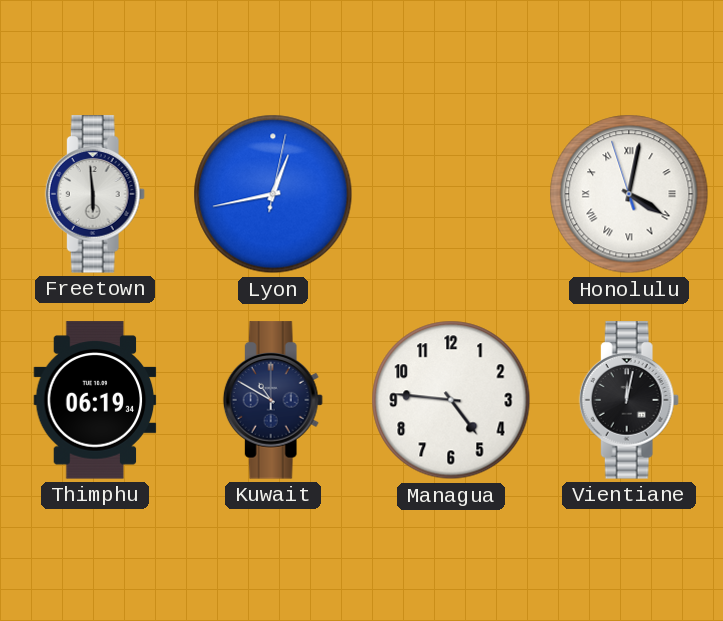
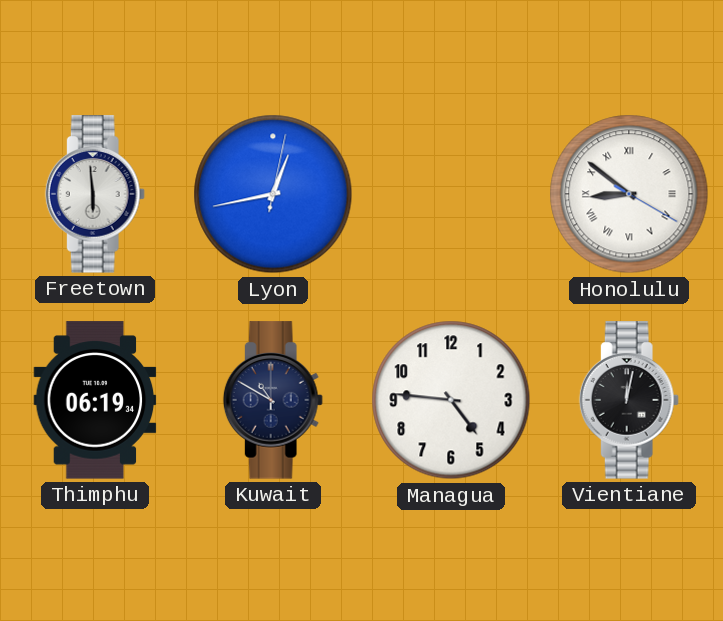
Honolulu: 4:01 -> 8:51 (629, 194)
